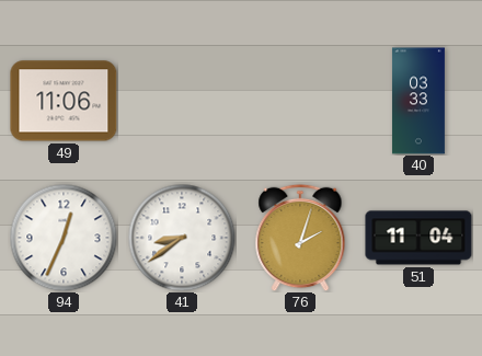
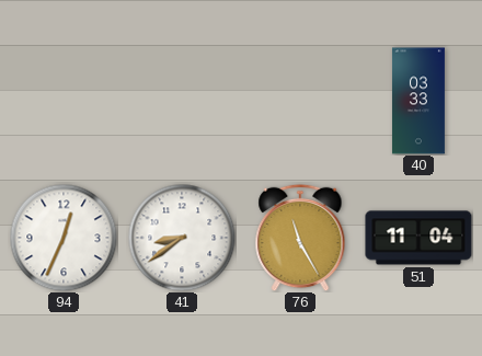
49: 11:06 -> none (64, 101)
76: 2:03 -> 11:25 (300, 238)
